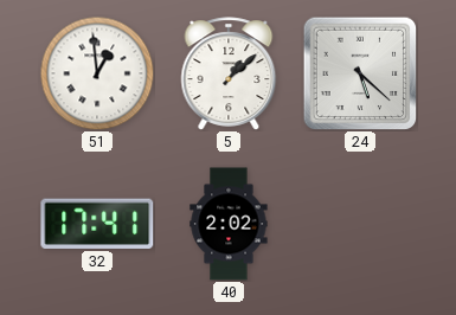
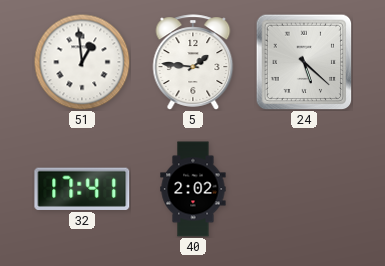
5: 1:08 -> 1:46 (193, 62)
